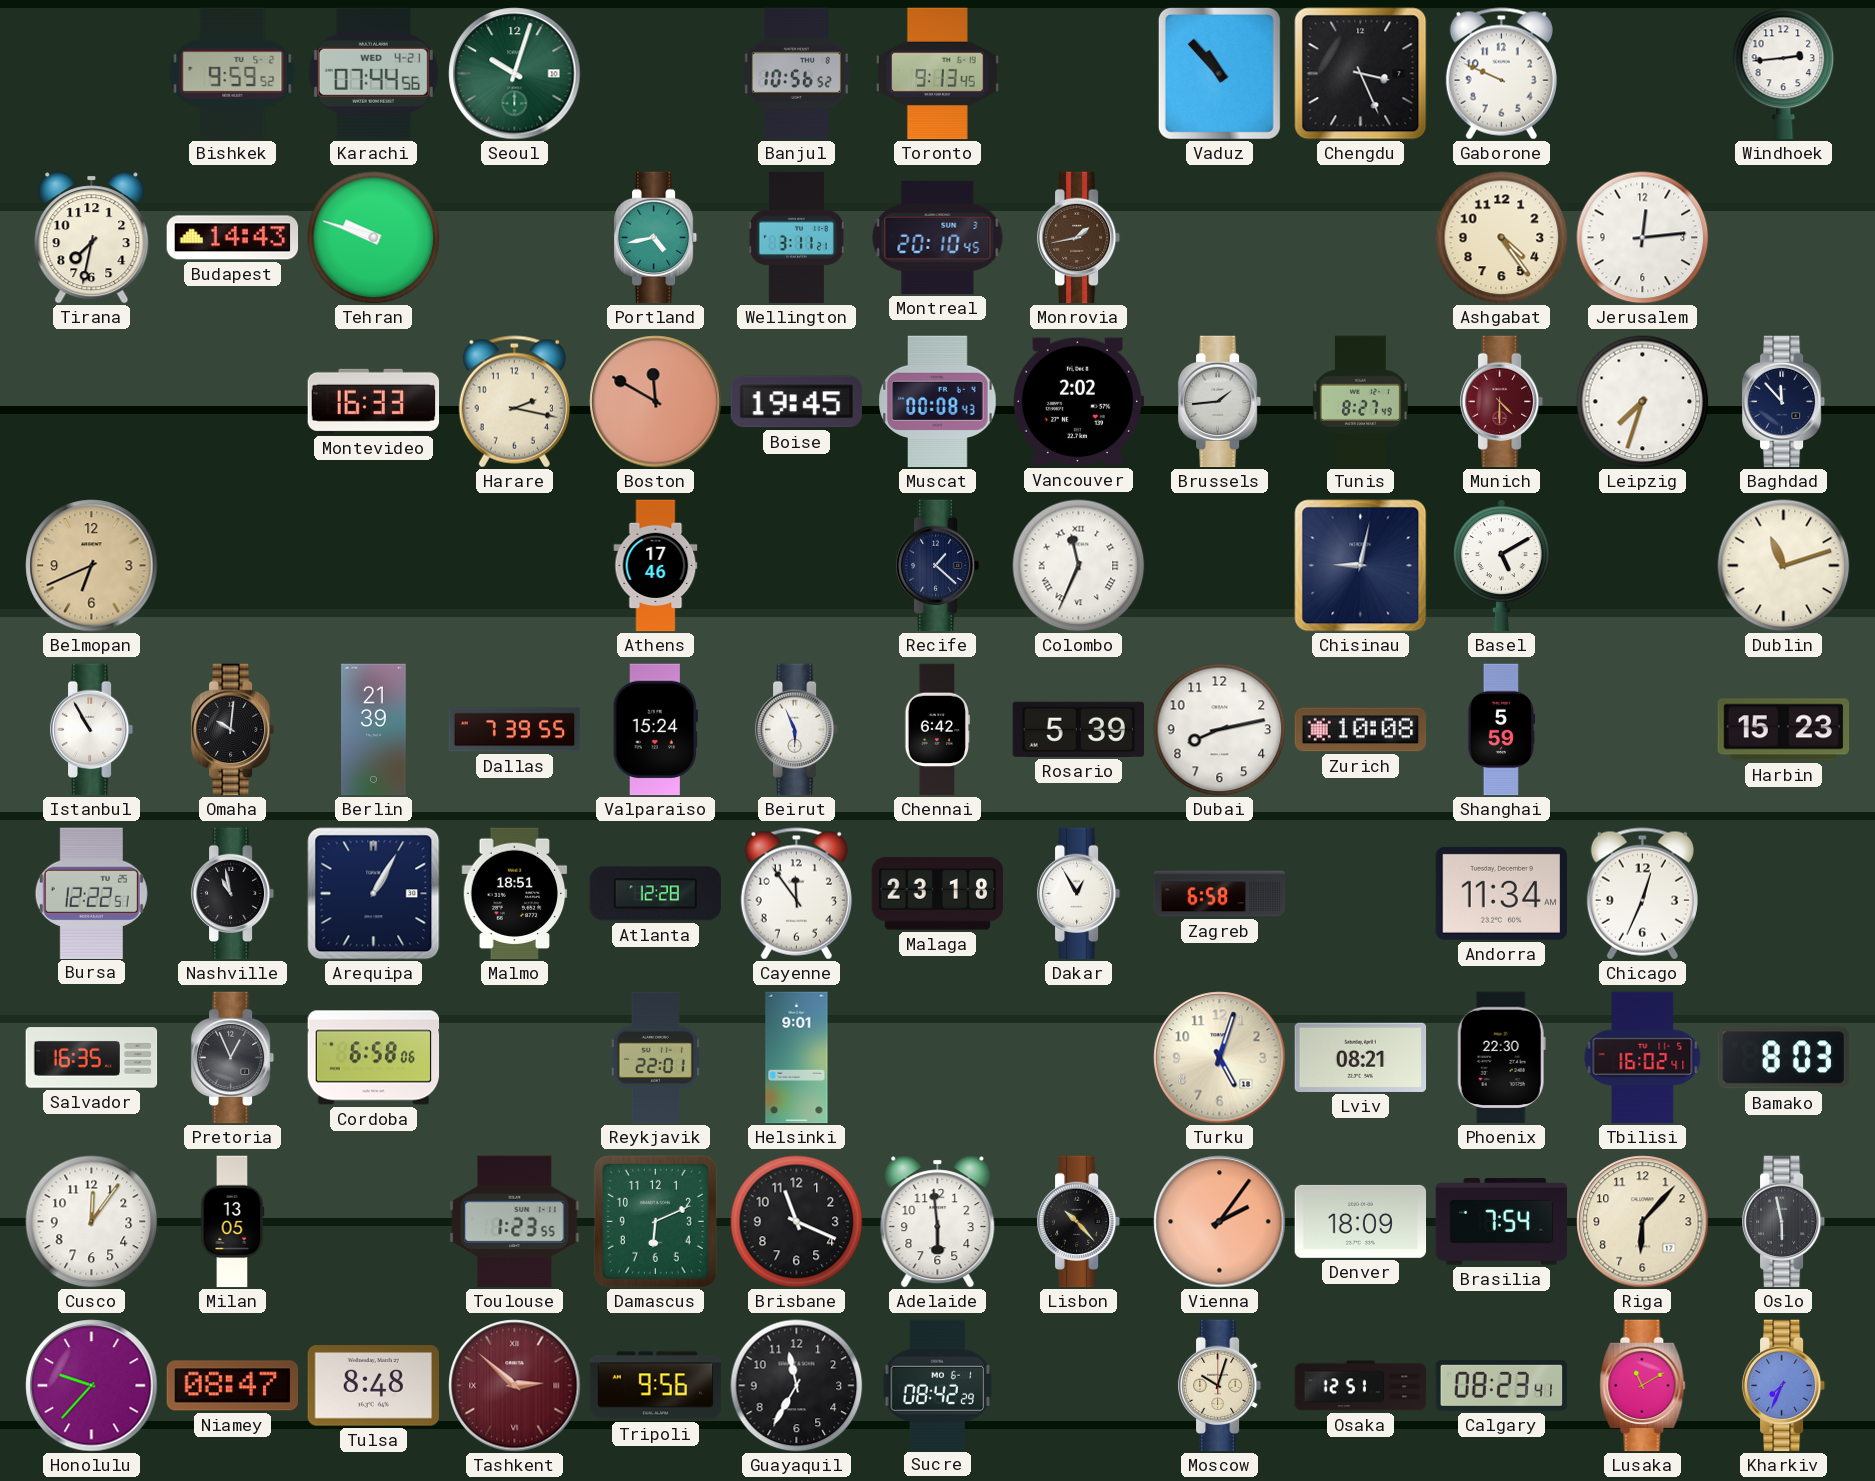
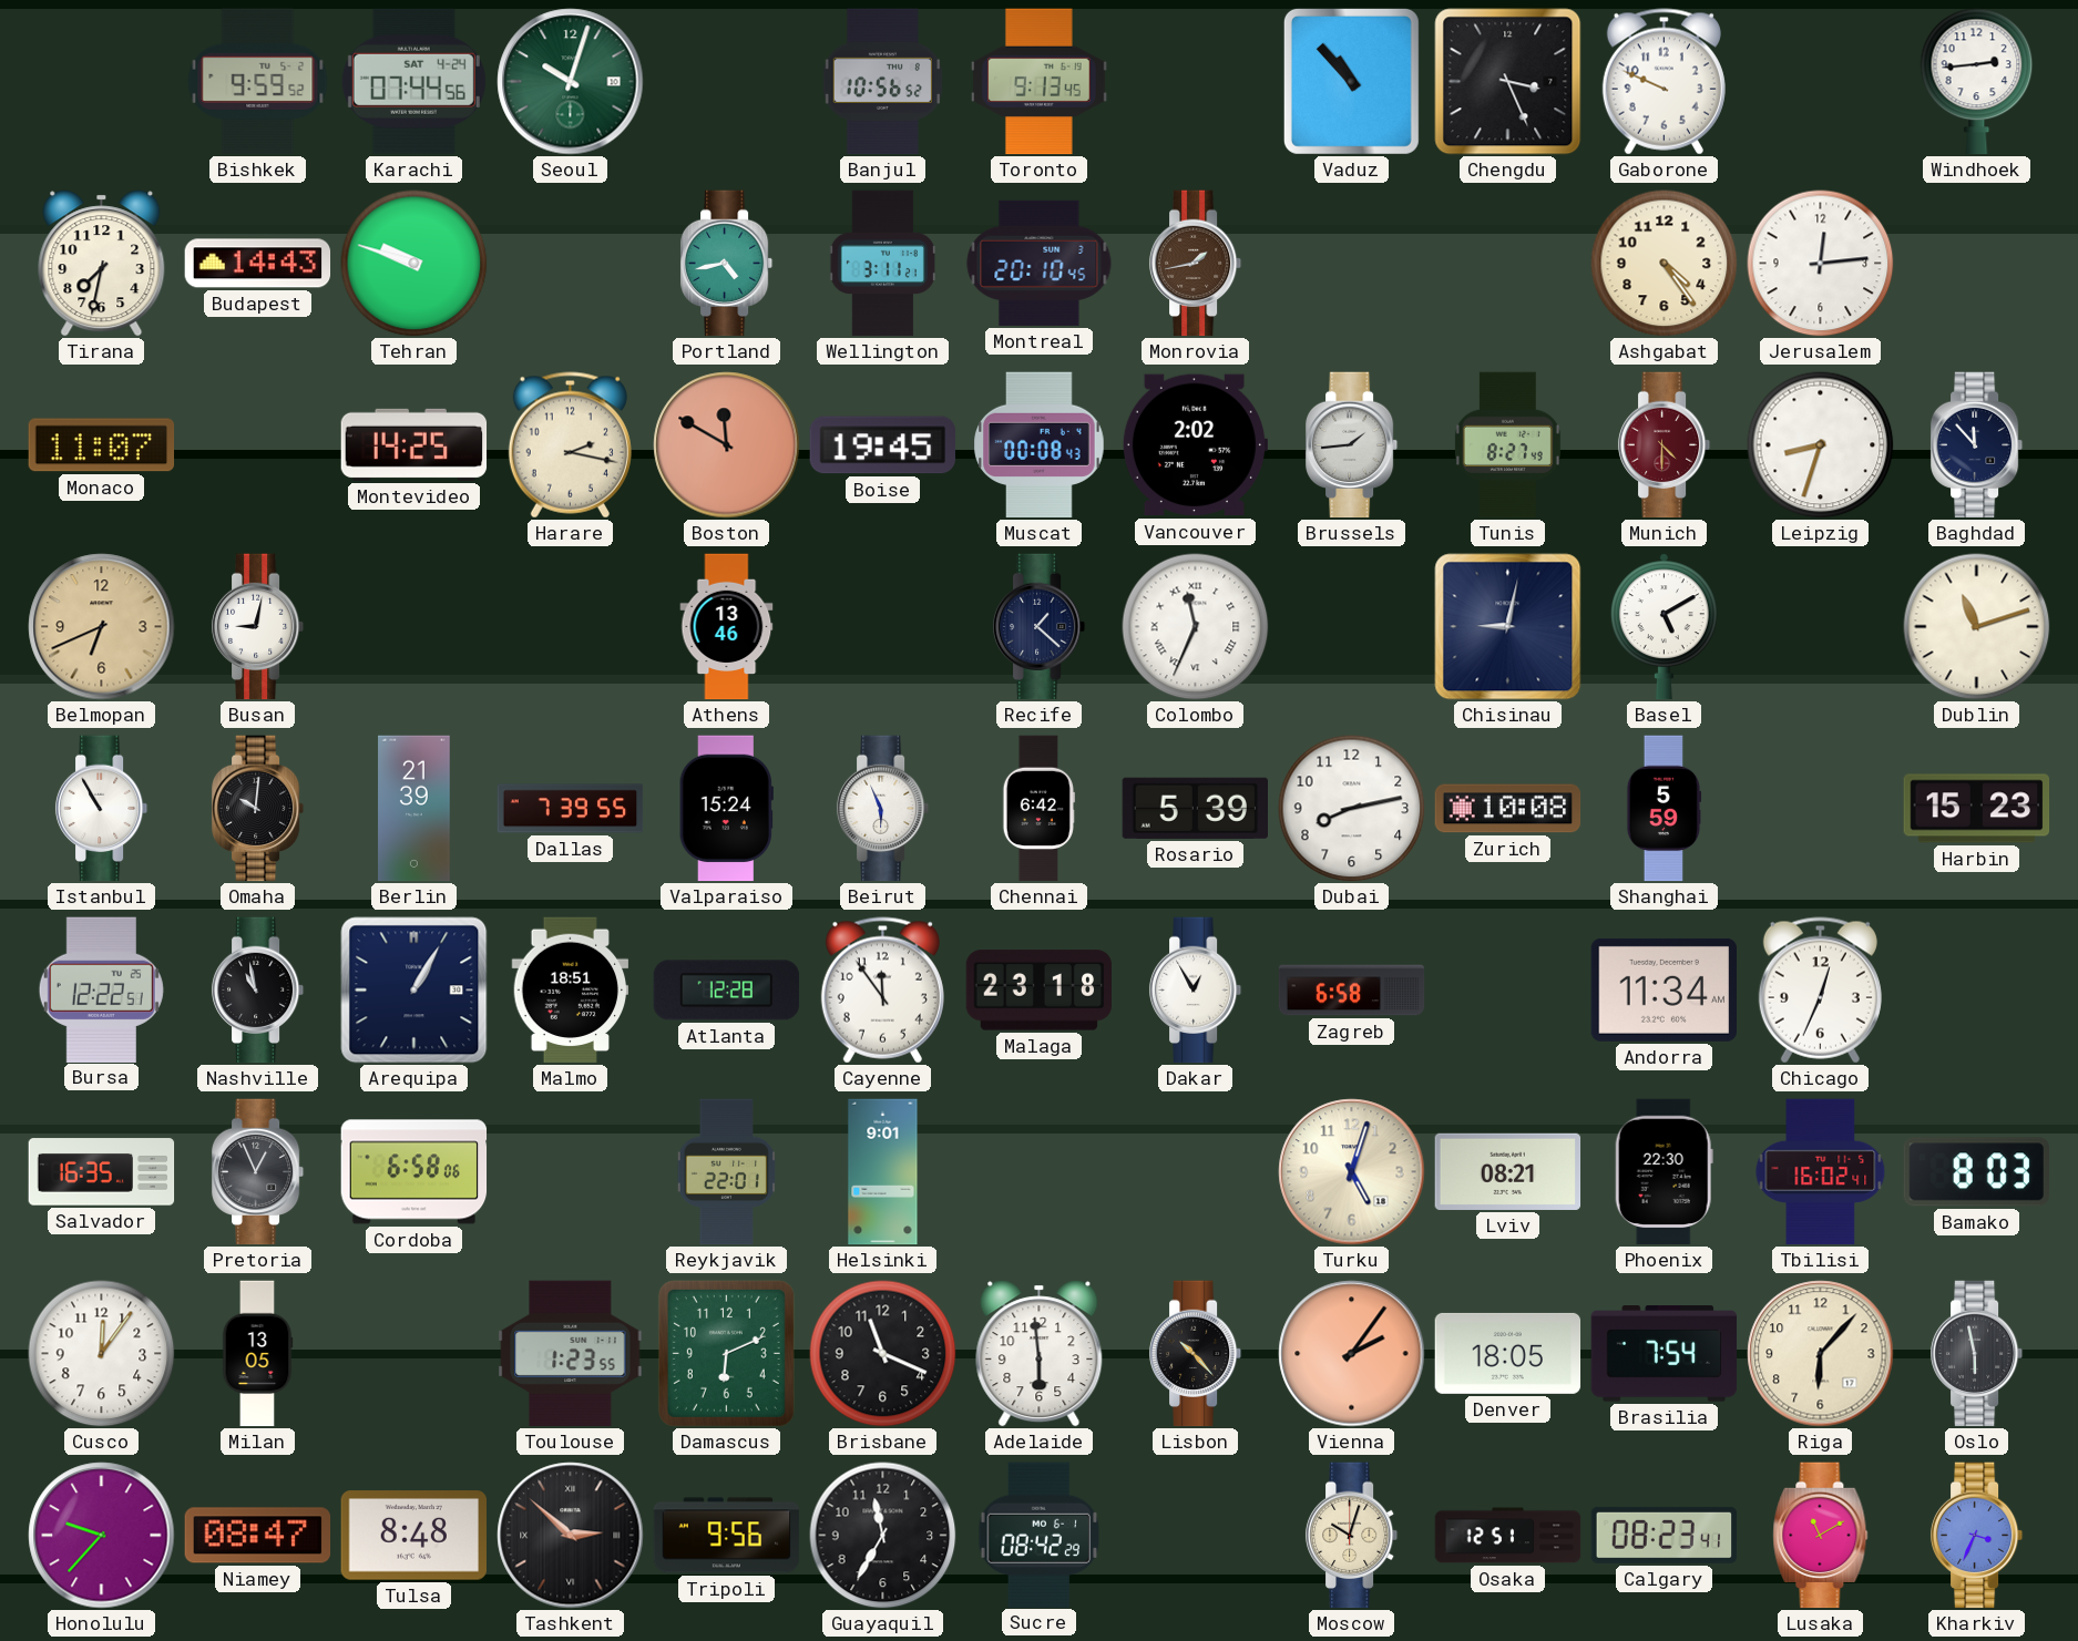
Karachi date: WED 4-21 -> SAT 4-24 (413, 81)
Monaco: none -> 11:07 (102, 445)
Montevideo: 16:33 -> 14:25 (414, 444)
Leipzig: 7:33 -> 8:33 (1821, 445)
Busan: none -> 9:02 (258, 627)
Athens: 17:46 -> 13:46 (727, 627)
Denver: 18:09 -> 18:05 (1508, 1353)
Tashkent dial: burgundy -> black (571, 1536)
Kharkiv: 7:34 -> 3:34 (1977, 1536)
